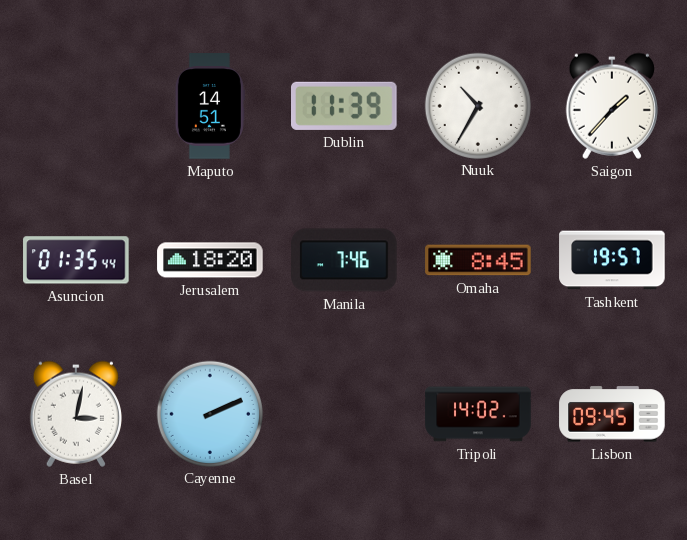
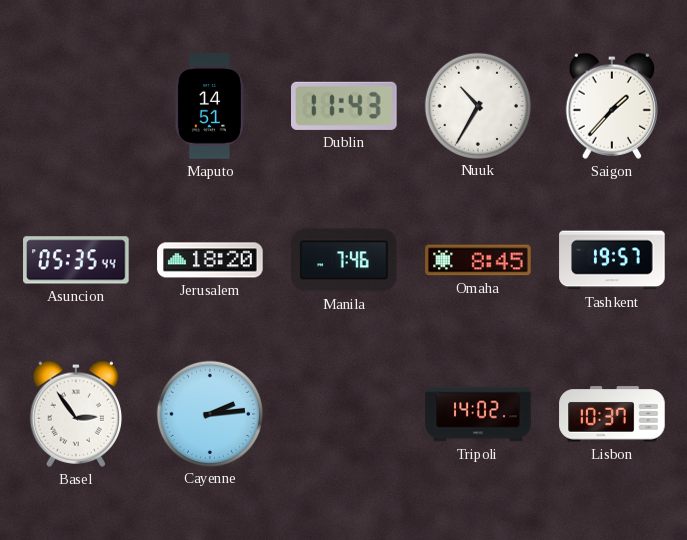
Dublin: 11:39 -> 11:43 (345, 106)
Asuncion: 01:35 -> 05:35 (76, 260)
Basel: 3:02 -> 2:54 (76, 414)
Cayenne: 2:11 -> 2:14 (209, 413)
Lisbon: 09:45 -> 10:37 (612, 414)
